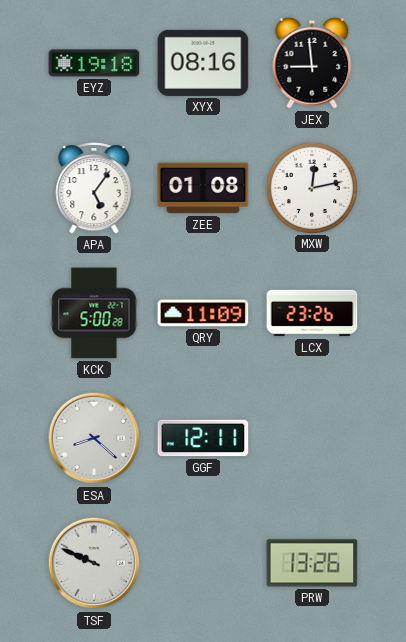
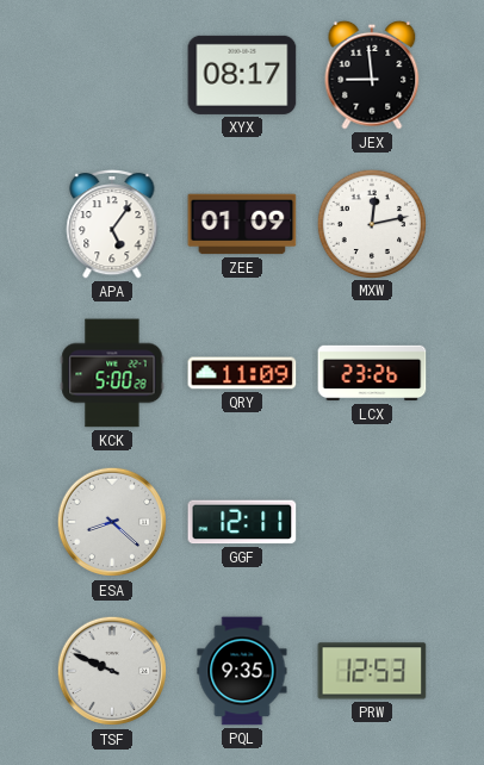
EYZ: 19:18 -> none (94, 63)
XYX: 08:16 -> 08:17 (242, 75)
ZEE: 01:08 -> 01:09 (242, 224)
PQL: none -> 9:35 (242, 671)
PRW: 13:26 -> 12:53 (372, 671)
